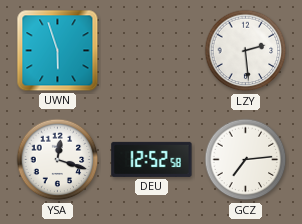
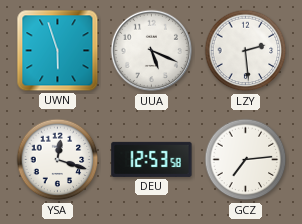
UUA: none -> 5:19 (152, 51)
DEU: 12:52 -> 12:53 (152, 159)
